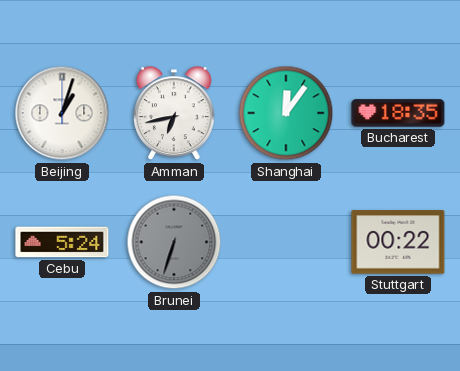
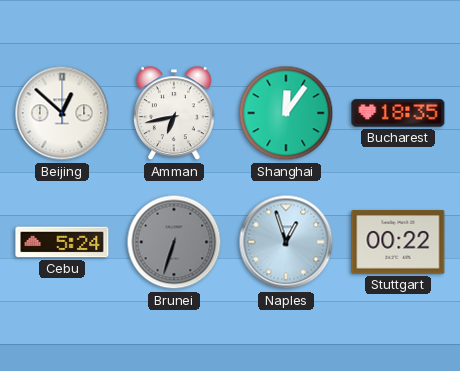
Beijing: 1:03 -> 12:52 (62, 113)
Naples: none -> 12:57 (286, 242)
